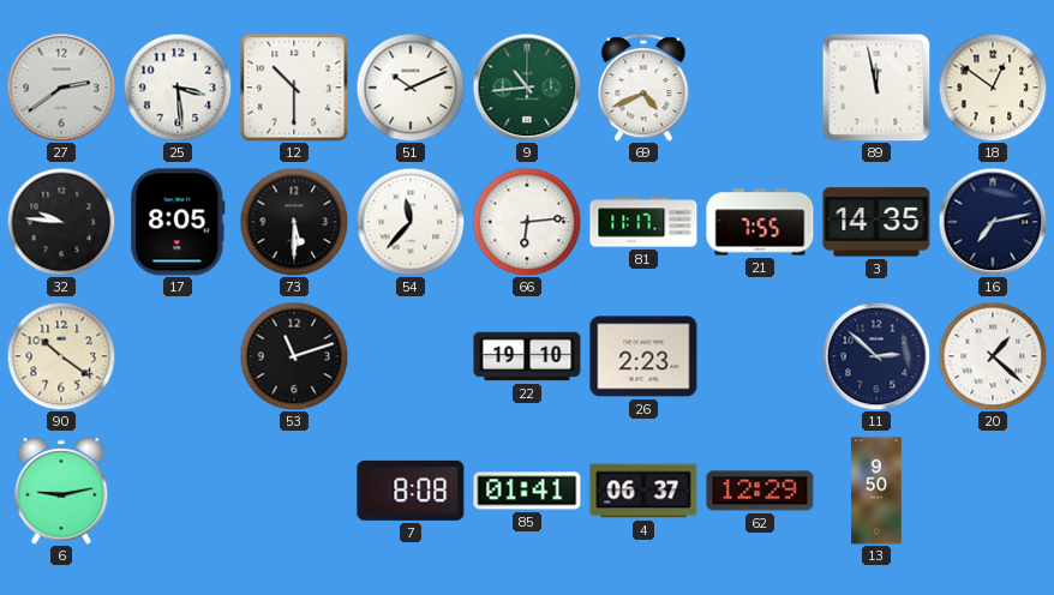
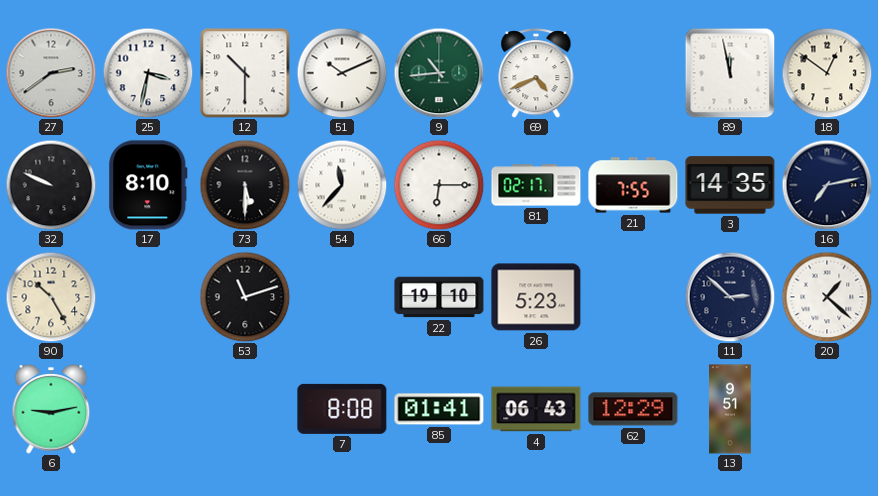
25: 3:29 -> 3:32 (148, 73)
32: 9:46 -> 9:49 (51, 185)
17: 8:05 -> 8:10 (148, 185)
66: 6:14 -> 6:15 (439, 185)
81: 11:17 -> 02:17 (536, 185)
90: 10:21 -> 10:25 (51, 297)
26: 2:23 -> 5:23 (536, 297)
4: 06:37 -> 06:43 (536, 409)
13: 9:50 -> 9:51 (730, 409)
